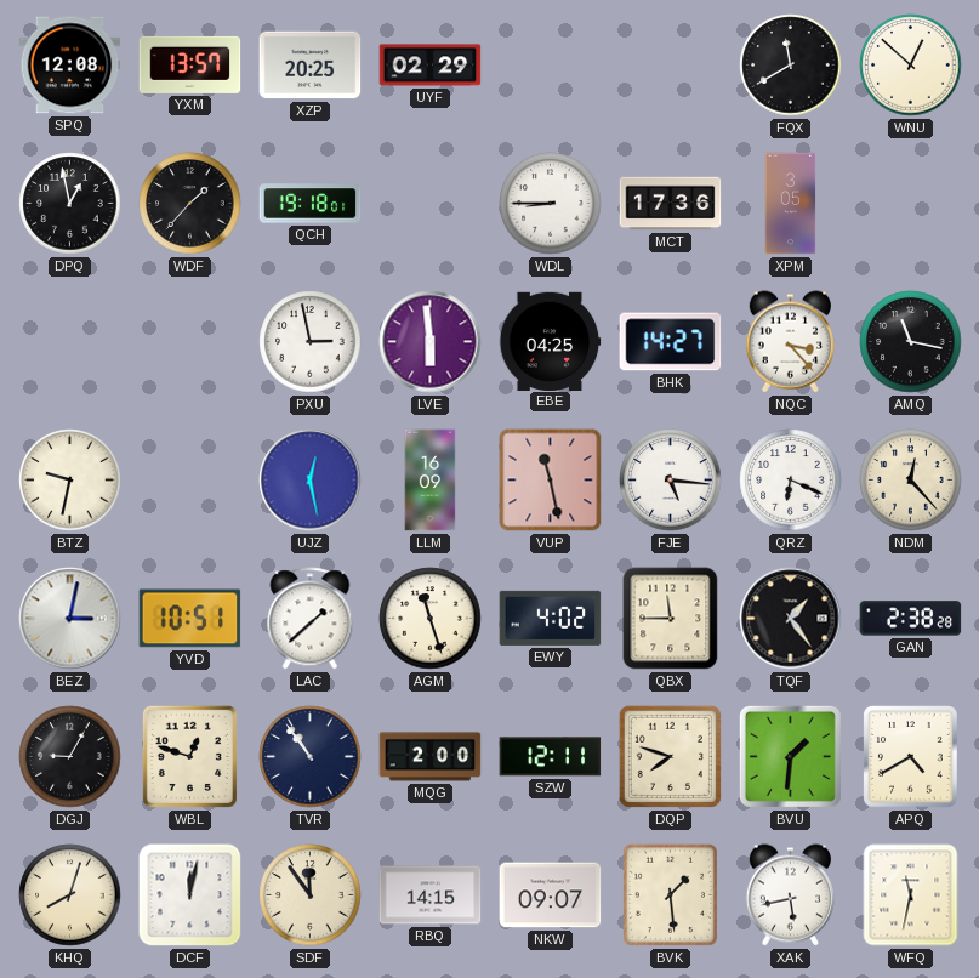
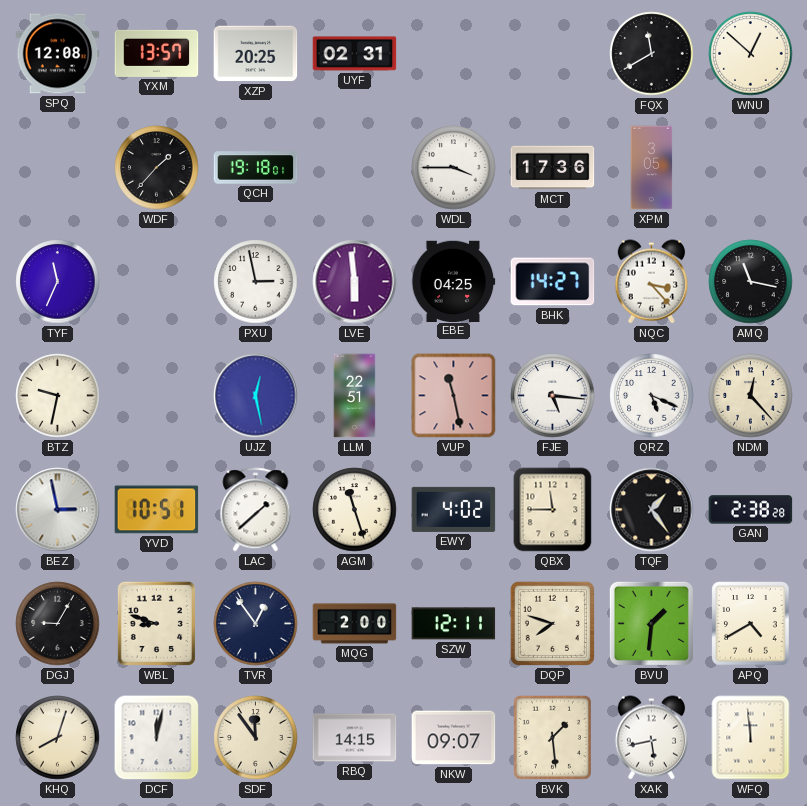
UYF: 02:29 -> 02:31 (355, 54)
DPQ: 12:58 -> none (70, 204)
WDL: 8:45 -> 3:45 (454, 168)
TYF: none -> 11:34 (58, 282)
LLM: 16:09 -> 22:51 (355, 396)
QRZ: 6:19 -> 5:19 (652, 396)
BEZ: 3:02 -> 2:58 (58, 510)
WBL: 12:48 -> 8:48 (156, 623)
TVR: 10:54 -> 12:54 (256, 624)
WFQ: 11:32 -> 11:59 (751, 738)
